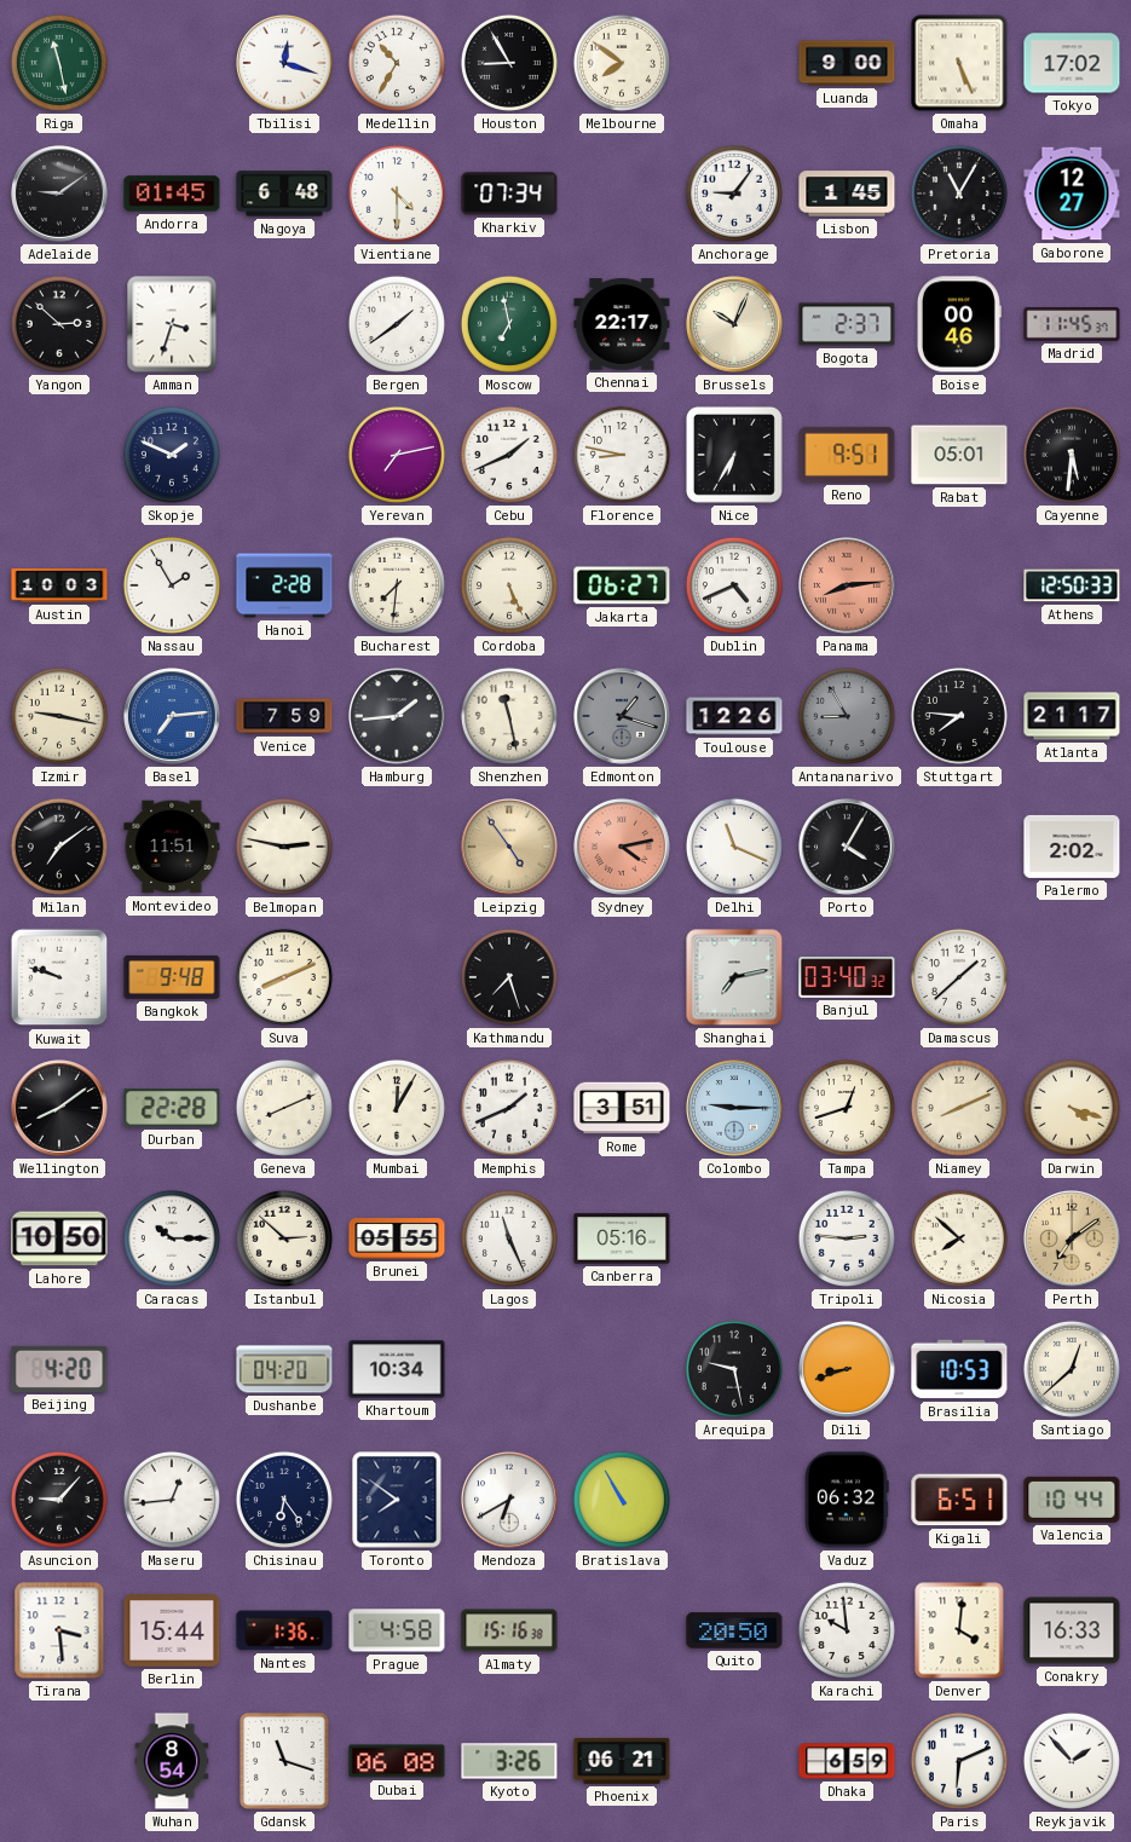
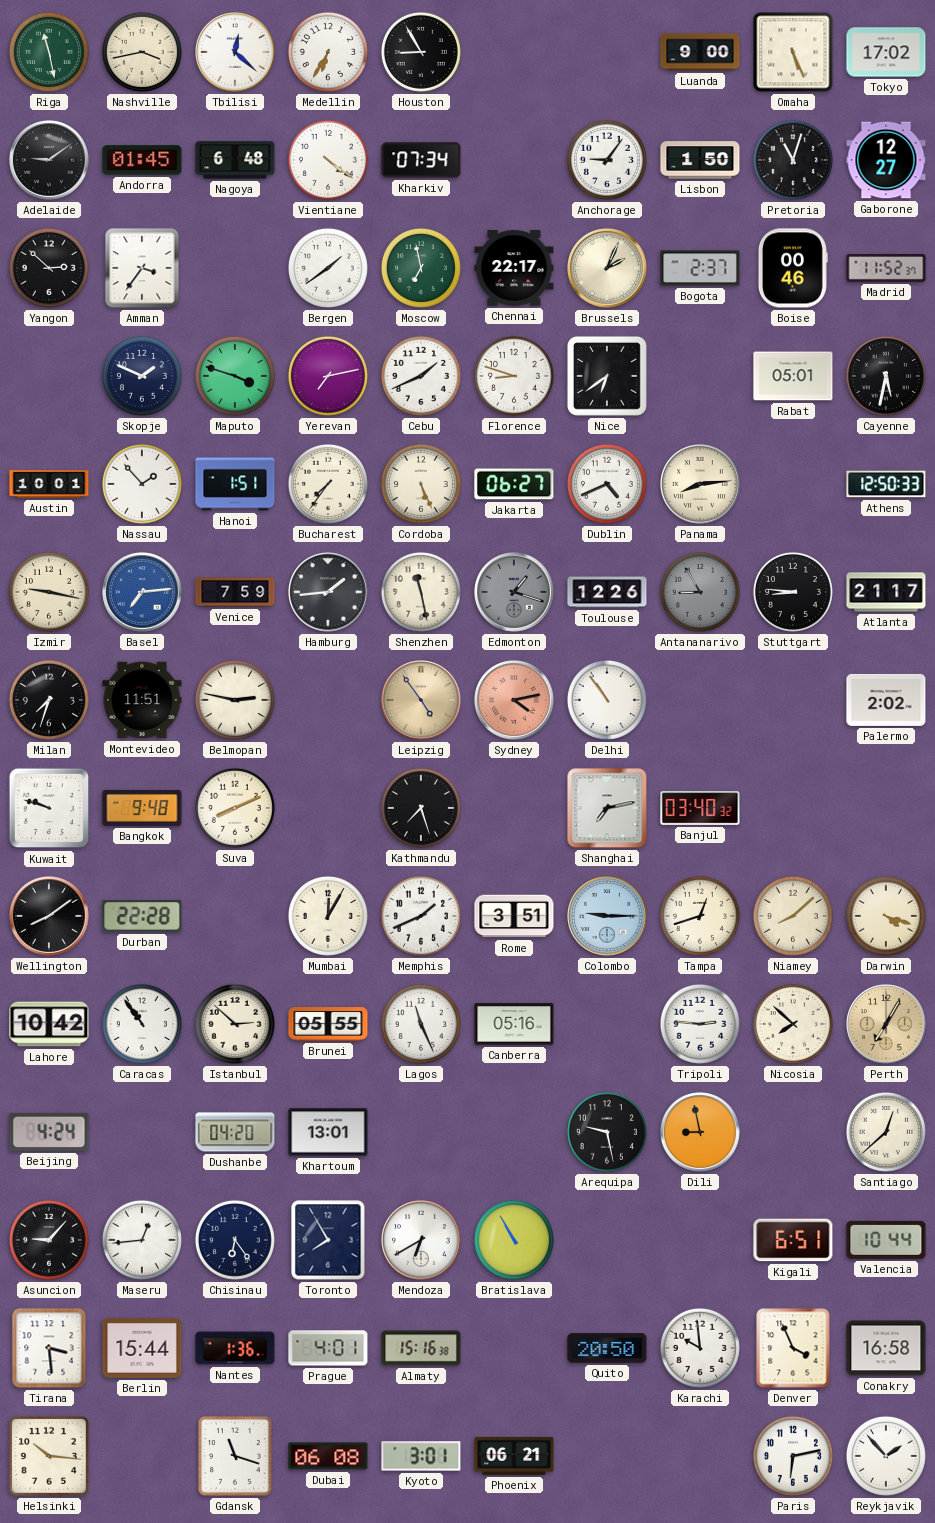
Nashville: none -> 3:43 (142, 52)
Tbilisi: 12:18 -> 12:22 (235, 52)
Medellin: 10:35 -> 6:35 (328, 52)
Melbourne: 7:51 -> none (622, 63)
Vientiane: 4:30 -> 4:21 (328, 160)
Lisbon: 1:45 -> 1:50 (700, 160)
Pretoria: 11:05 -> 11:03 (793, 160)
Amman: 3:33 -> 3:36 (142, 268)
Brussels: 10:04 -> 2:04 (607, 268)
Madrid: 11:45 -> 11:52 (886, 269)
Maputo: none -> 3:48 (235, 376)
Florence: 8:47 -> 8:48 (514, 376)
Nice: 6:35 -> 6:39 (607, 376)
Reno: 9:51 -> none (847, 455)
Cayenne: 5:31 -> 5:32 (886, 376)
Austin: 10:03 -> 10:01 (49, 484)
Nassau: 1:55 -> 1:53 (142, 484)
Hanoi: 2:28 -> 1:51 (235, 484)
Bucharest: 7:31 -> 7:36 (328, 484)
Panama dial: salmon -> cream (700, 484)
Stuttgart: 7:46 -> 8:46 (793, 592)
Milan: 7:09 -> 7:33 (49, 700)
Delhi: 11:19 -> 10:54 (607, 700)
Porto: 4:05 -> none (847, 847)
Damascus: 1:38 -> none (959, 977)
Geneva: 8:11 -> none (284, 1108)
Niamey: 8:11 -> 8:08 (793, 916)
Lahore: 10:50 -> 10:42 (49, 1024)
Caracas: 10:15 -> 10:54 (142, 1024)
Perth: 7:09 -> 7:05 (886, 1024)
Beijing: 4:20 -> 4:24 (49, 1132)
Khartoum: 10:34 -> 13:01 (328, 1132)
Dili: 8:42 -> 8:58 (700, 1132)
Brasilia: 10:53 -> none (959, 1369)
Toronto: 7:51 -> 7:55 (328, 1240)
Vaduz: 06:32 -> none (847, 1500)
Prague: 4:58 -> 4:01 (328, 1348)
Denver: 4:01 -> 3:56 (793, 1348)
Conakry: 16:33 -> 16:58 (886, 1348)
Helsinki: none -> 10:16 (49, 1456)
Wuhan: 8:54 -> none (172, 1761)
Kyoto: 3:26 -> 3:01 (421, 1456)
Dhaka: 6:59 -> none (847, 1761)
Paris: 6:11 -> 6:13 (793, 1456)
